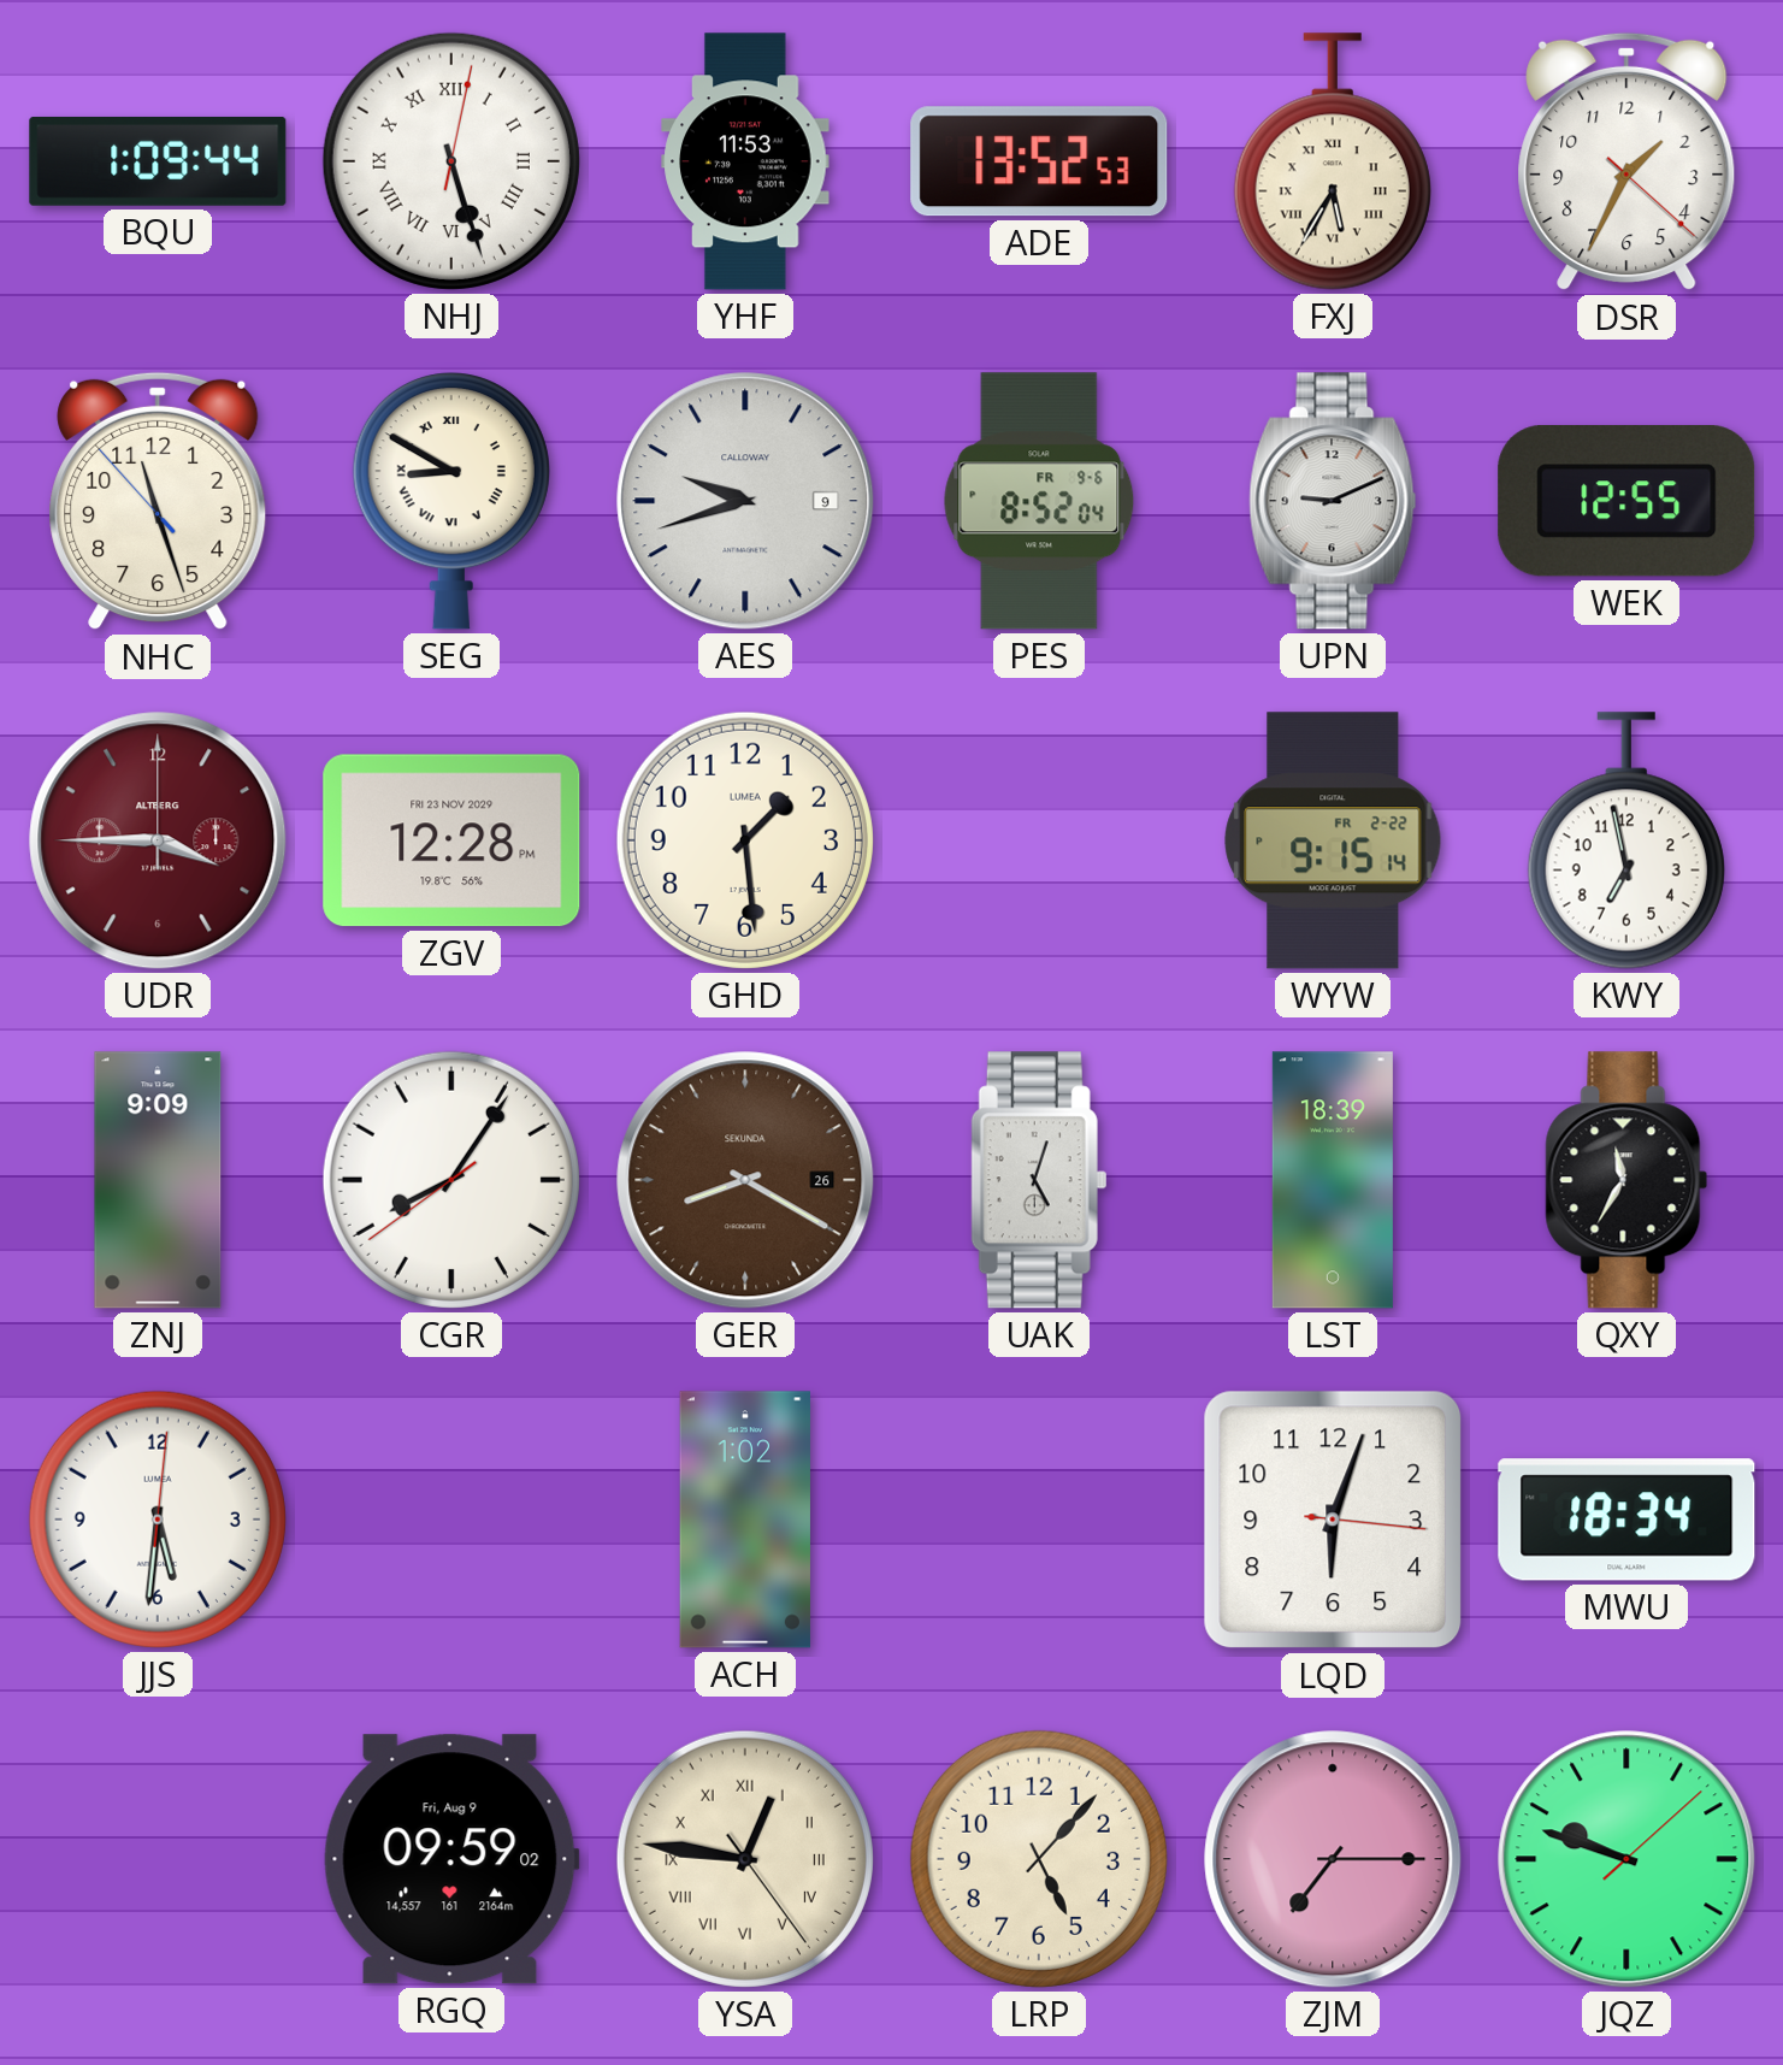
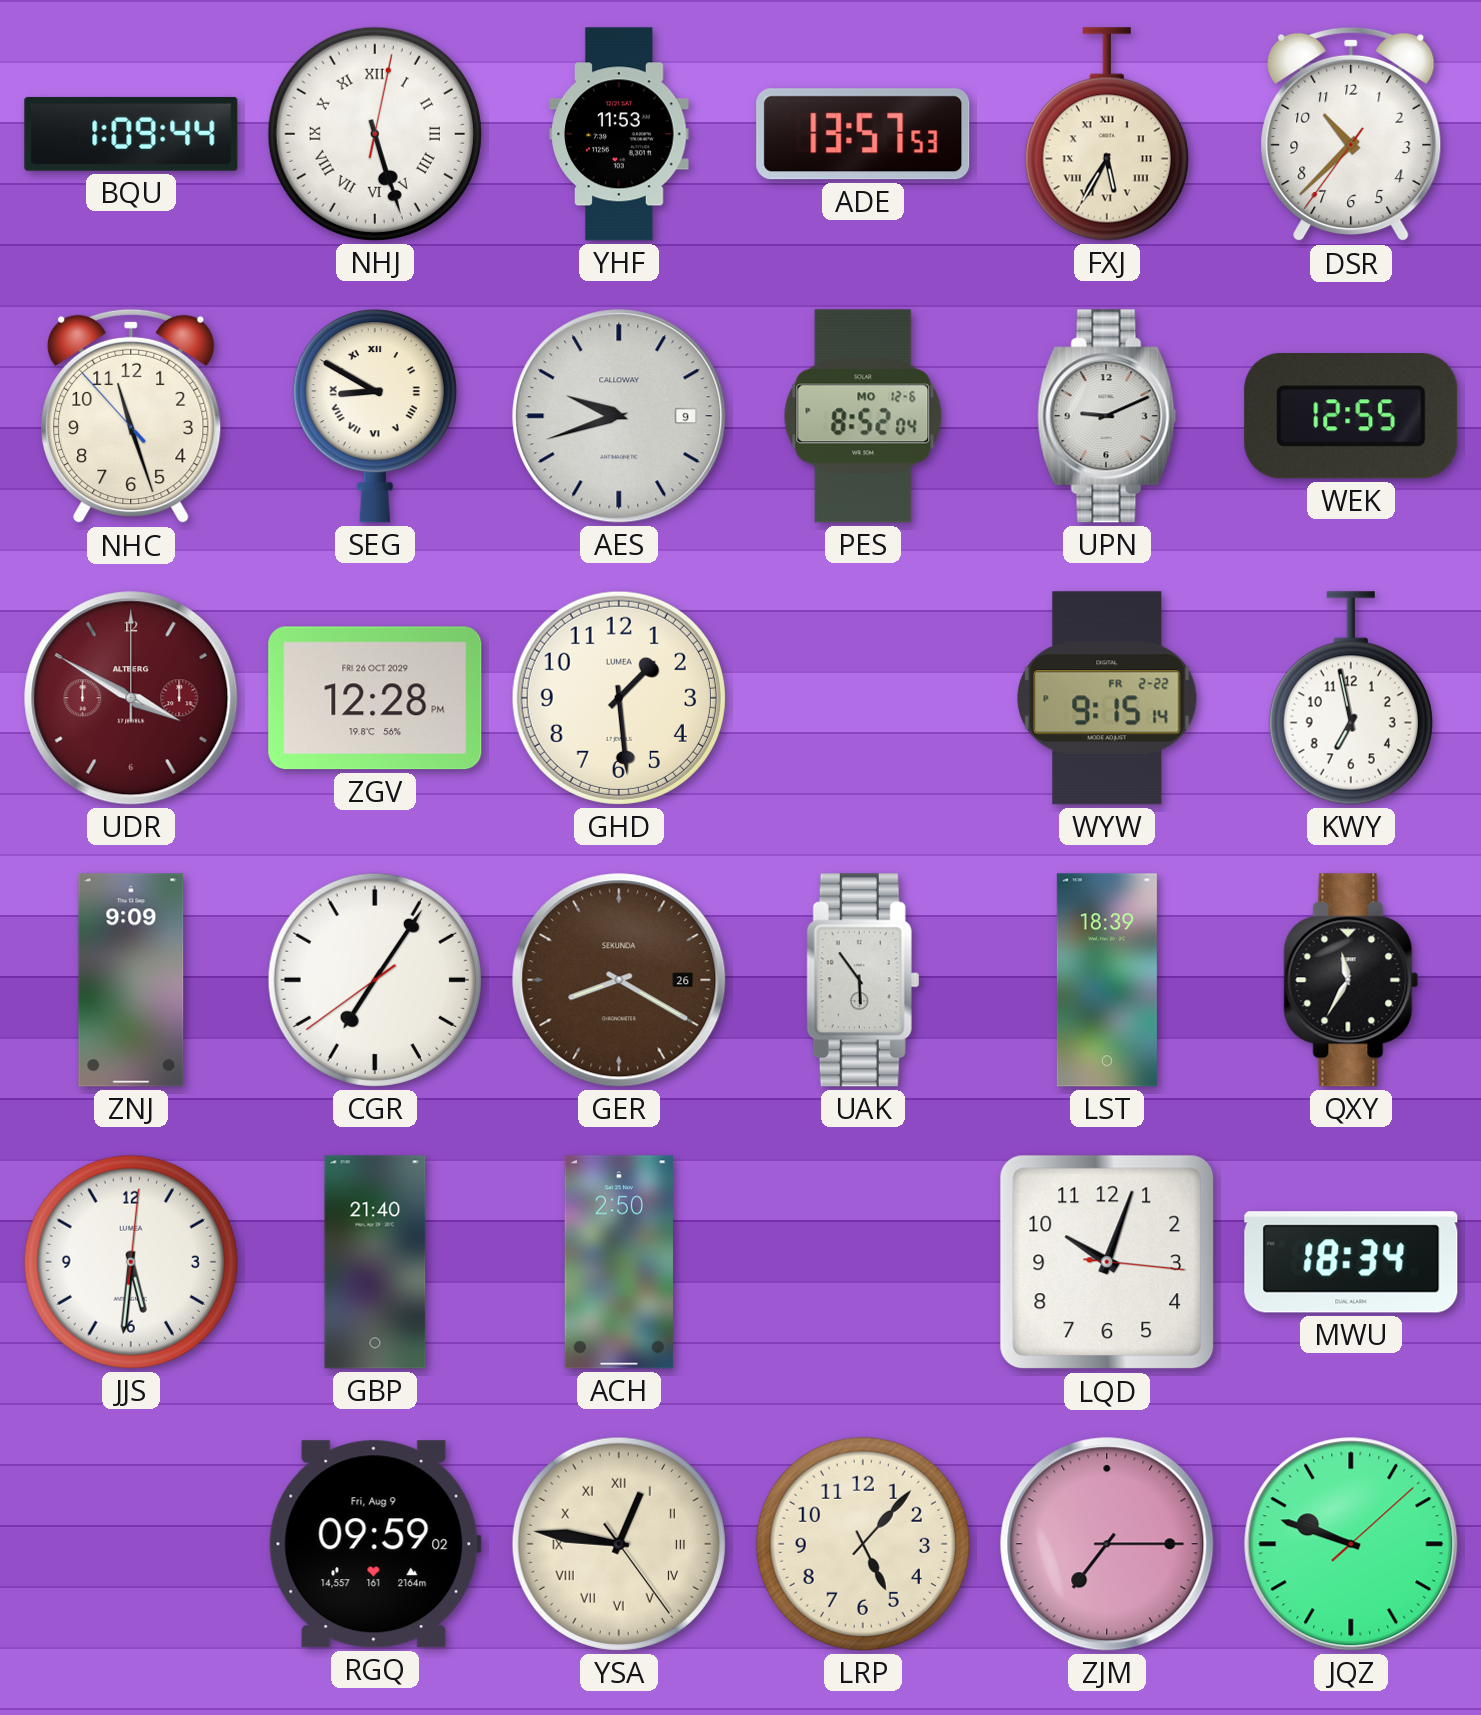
ADE: 13:52 -> 13:57 (863, 134)
DSR: 1:34 -> 10:37 (1351, 134)
PES date: FR 9-6 -> MO 12-6 (863, 416)
UDR: 3:45 -> 3:50 (131, 698)
ZGV date: FRI 23 NOV 2029 -> FRI 26 OCT 2029 (375, 698)
CGR: 8:05 -> 7:05 (375, 980)
UAK: 5:03 -> 5:54 (863, 980)
GBP: none -> 21:40 (375, 1262)
ACH: 1:02 -> 2:50 (619, 1262)
LQD: 6:03 -> 10:03 (1107, 1262)
